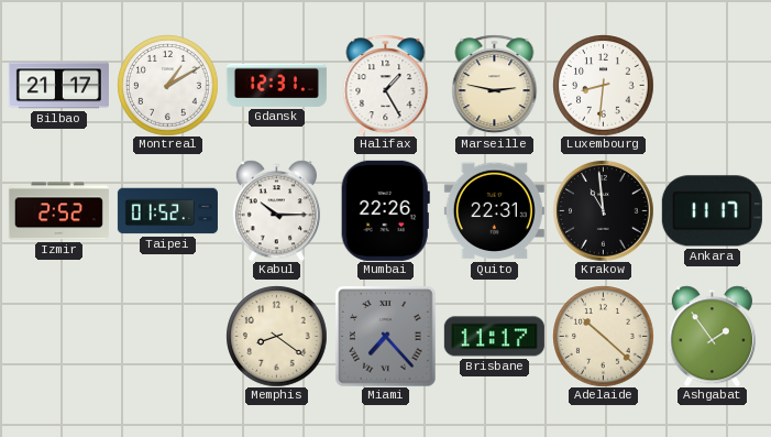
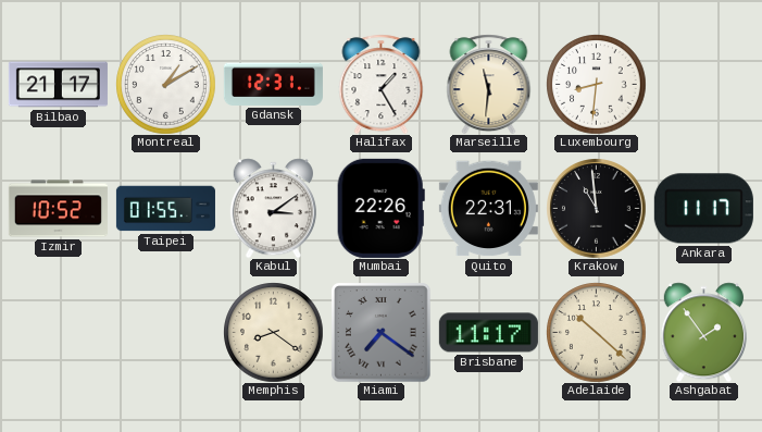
Marseille: 2:47 -> 11:31 (489, 84)
Izmir: 2:52 -> 10:52 (58, 209)
Taipei: 01:52 -> 01:55 (165, 209)
Kabul: 10:15 -> 3:09 (273, 208)
Miami: 7:23 -> 7:21 (382, 333)
